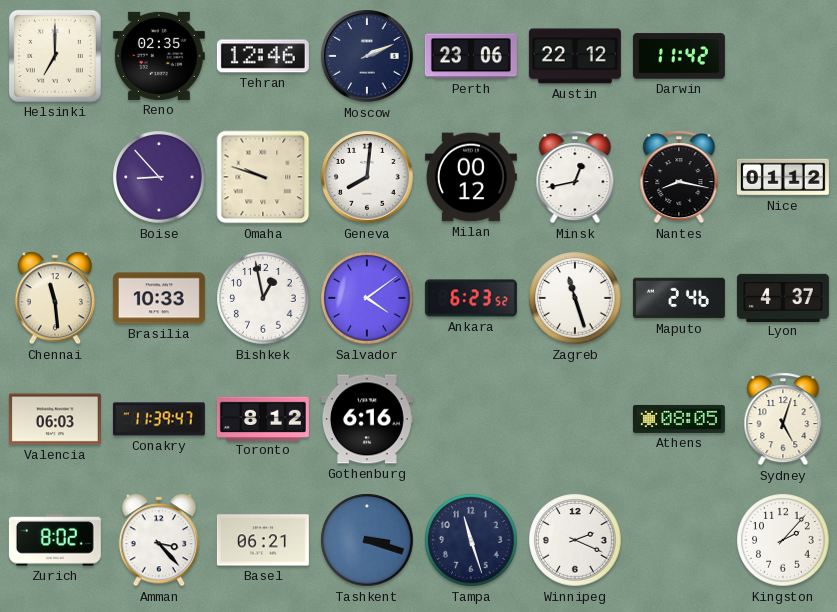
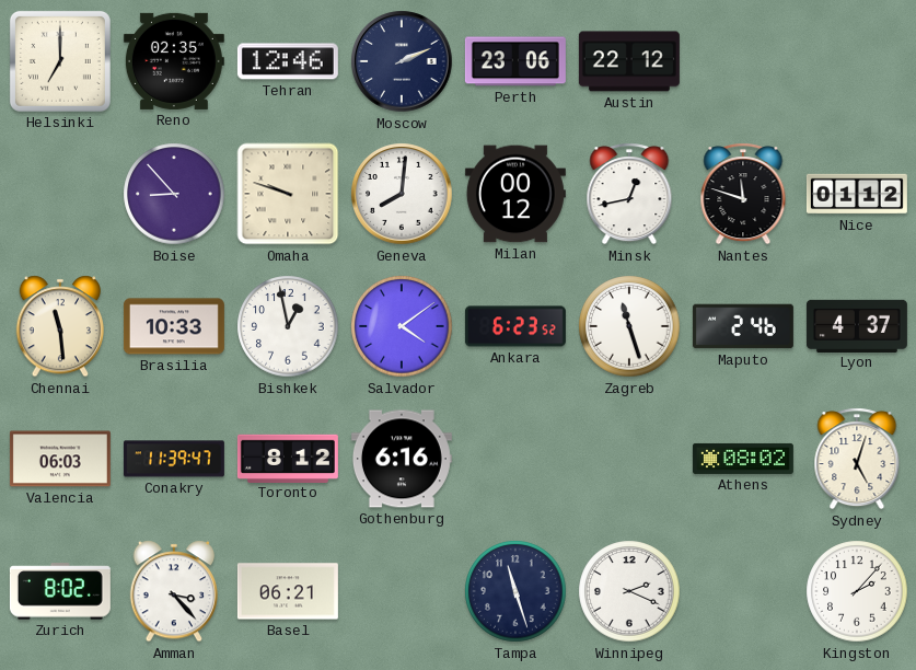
Darwin: 11:42 -> none (679, 56)
Nantes: 8:17 -> 11:48 (743, 194)
Athens: 08:05 -> 08:02 (743, 459)
Tashkent: 3:18 -> none (367, 540)
